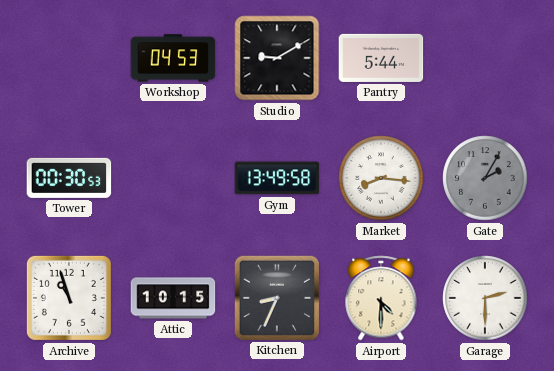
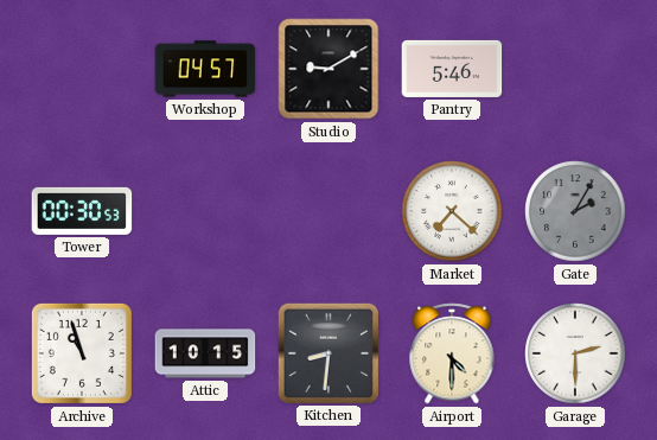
Workshop: 04:53 -> 04:57 (205, 69)
Pantry: 5:44 -> 5:46 (452, 69)
Gym: 13:49 -> none (277, 178)
Market: 8:16 -> 7:22 (452, 211)
Kitchen: 8:34 -> 8:31 (327, 352)
